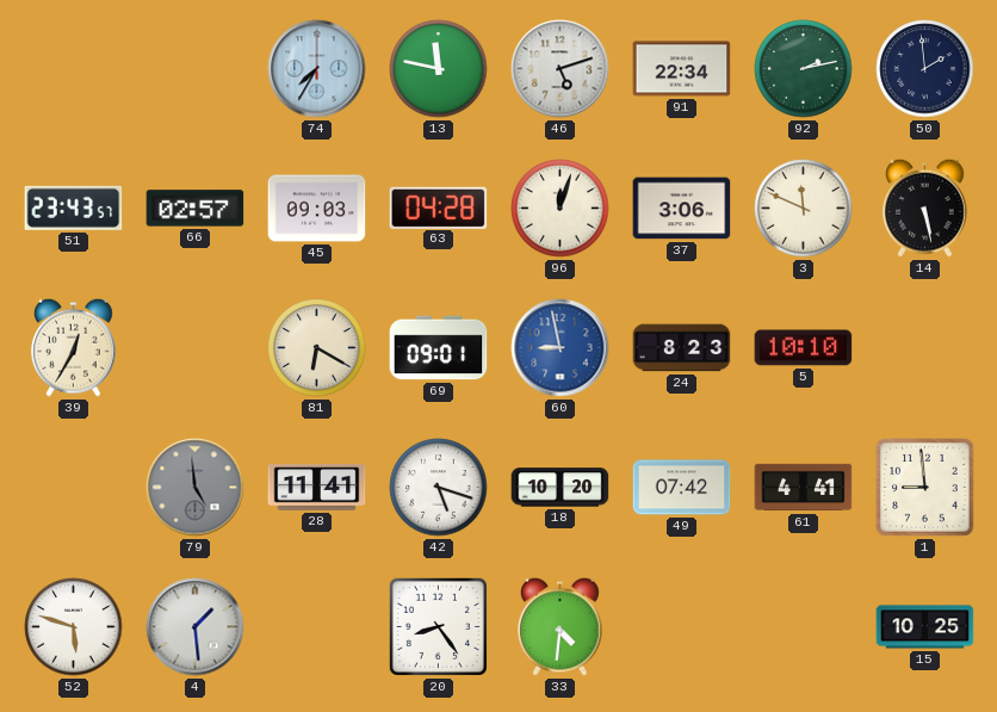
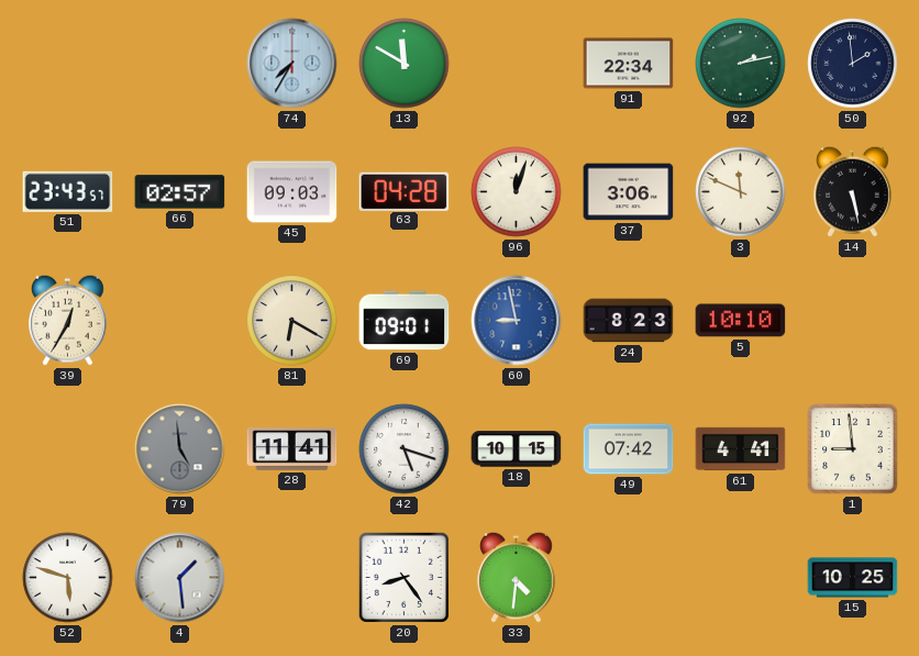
13: 11:47 -> 11:50 (405, 64)
46: 5:12 -> none (561, 69)
18: 10:20 -> 10:15 (517, 449)
